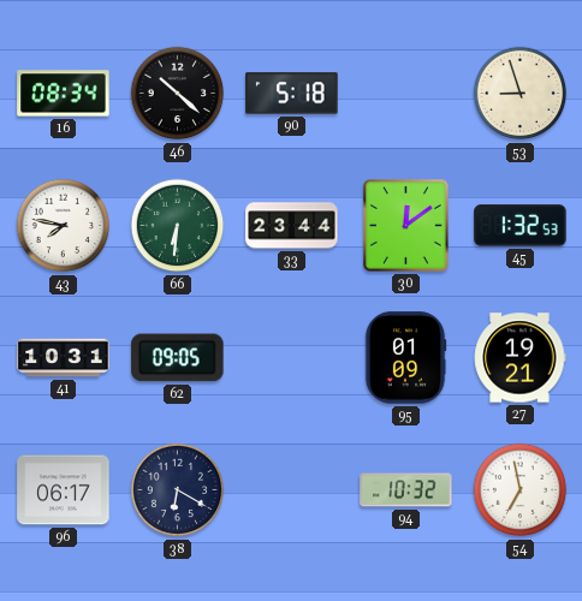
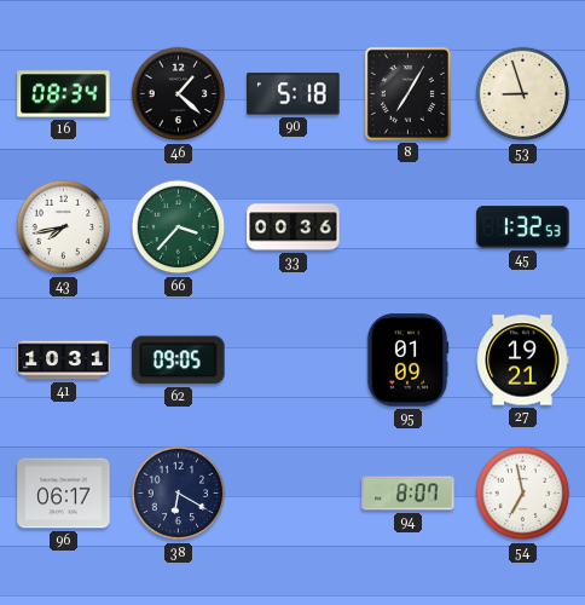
46: 10:22 -> 1:22 (179, 94)
8: none -> 7:05 (407, 93)
43: 7:47 -> 7:43 (64, 227)
66: 6:31 -> 3:37 (179, 227)
33: 23:44 -> 00:36 (294, 227)
30: 12:09 -> none (406, 226)
94: 10:32 -> 8:07 (409, 494)
